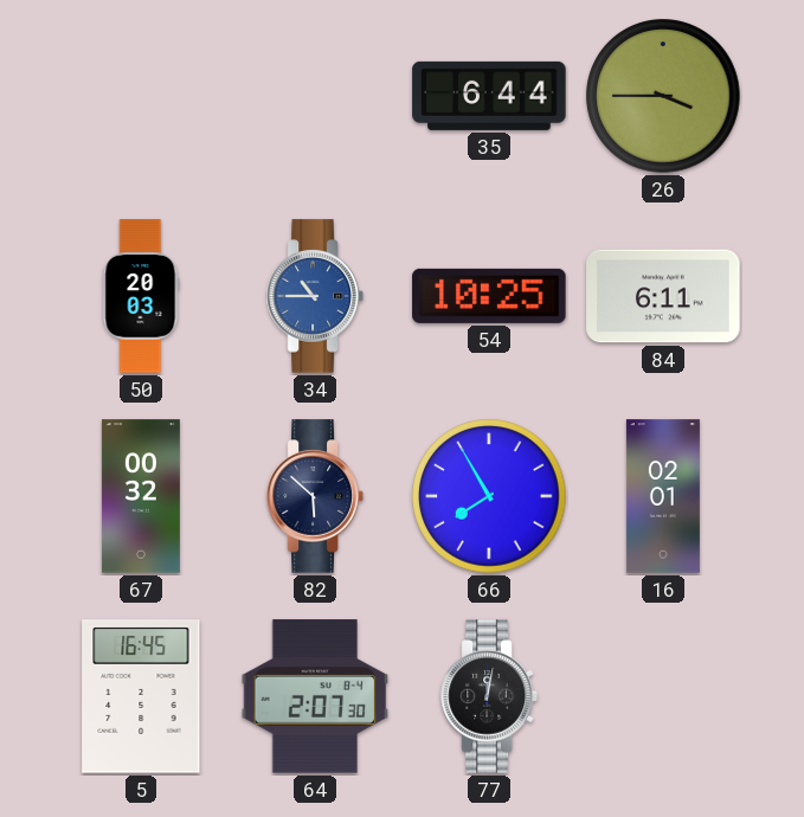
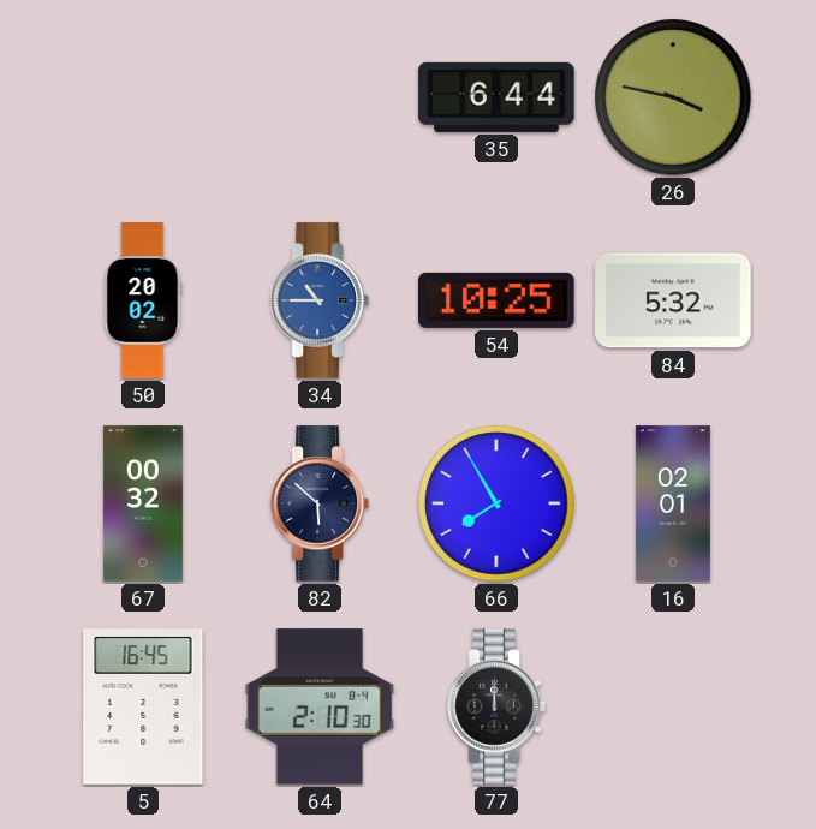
26: 3:45 -> 3:47 (673, 97)
50: 20:03 -> 20:02 (143, 300)
84: 6:11 -> 5:32 (673, 300)
64: 2:07 -> 2:10 (320, 706)
77: 12:02 -> 12:00 (496, 706)
